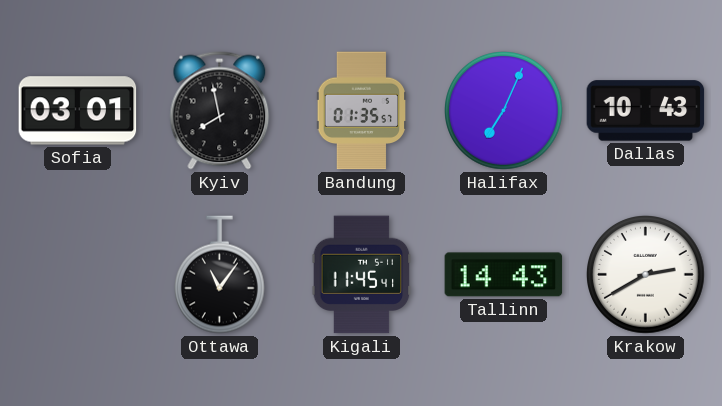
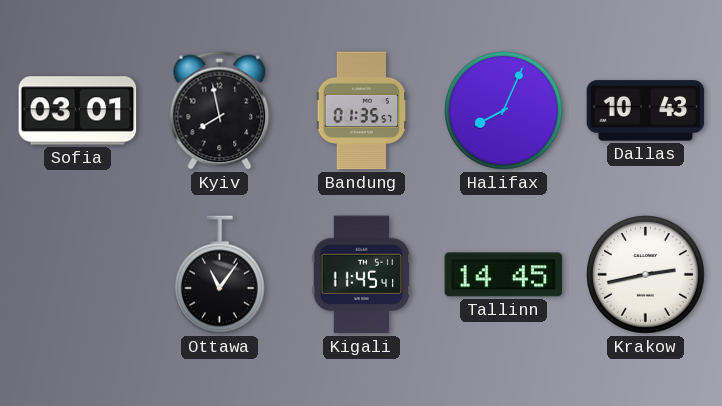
Halifax: 7:04 -> 8:04 (504, 111)
Tallinn: 14:43 -> 14:45 (504, 275)
Krakow: 2:40 -> 2:43 (646, 275)
